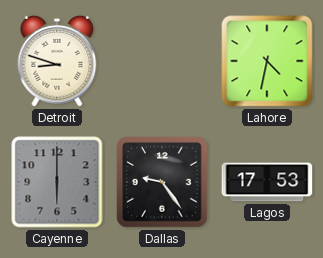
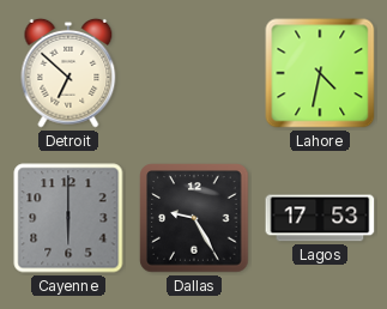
Detroit: 8:48 -> 6:52 (68, 73)
Dallas: 9:24 -> 9:25 (194, 218)
